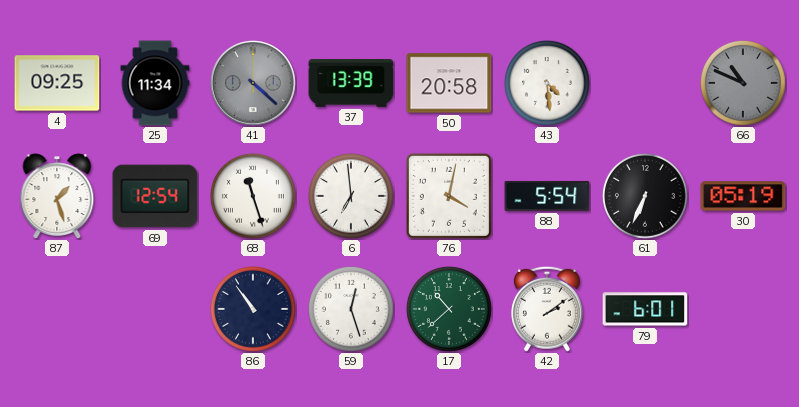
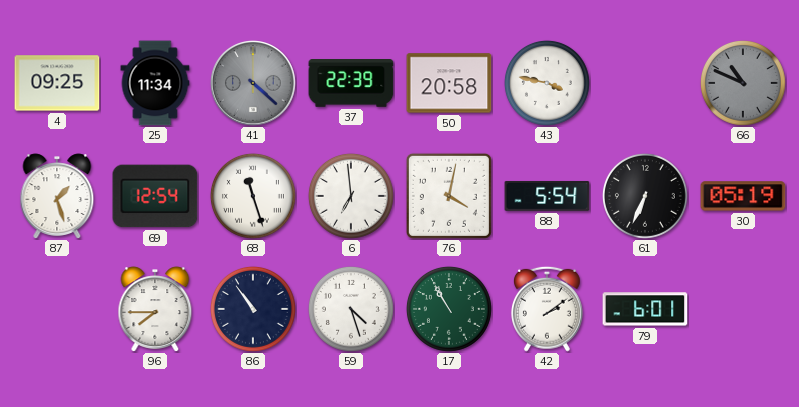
37: 13:39 -> 22:39 (351, 84)
43: 4:29 -> 3:47 (547, 83)
96: none -> 7:45 (155, 309)
59: 12:27 -> 4:27 (351, 309)
17: 10:38 -> 10:55 (449, 309)
